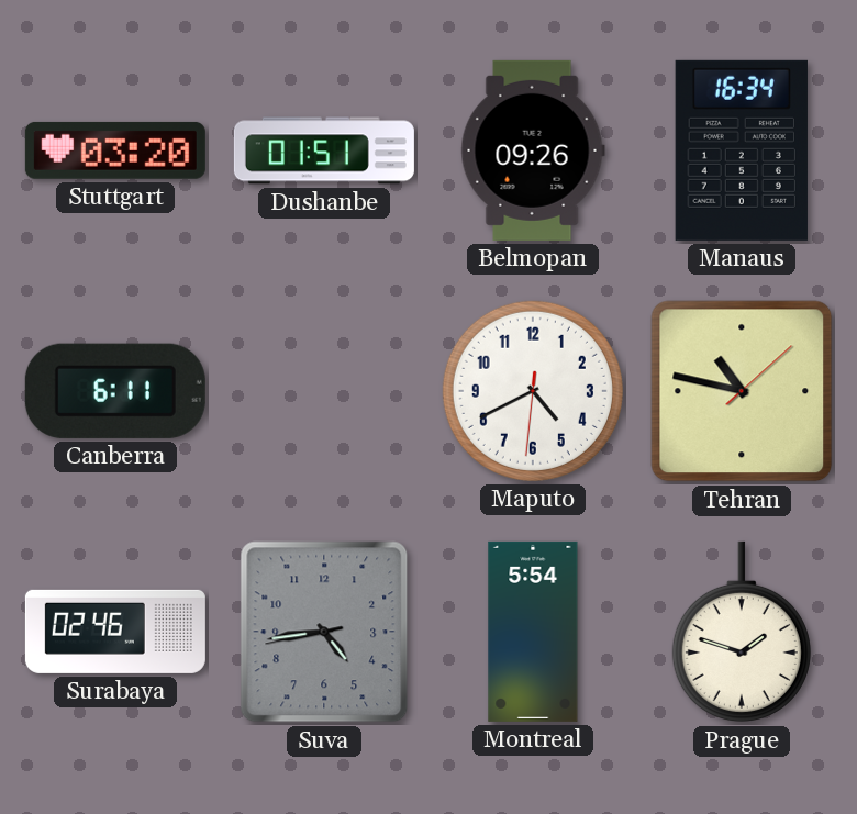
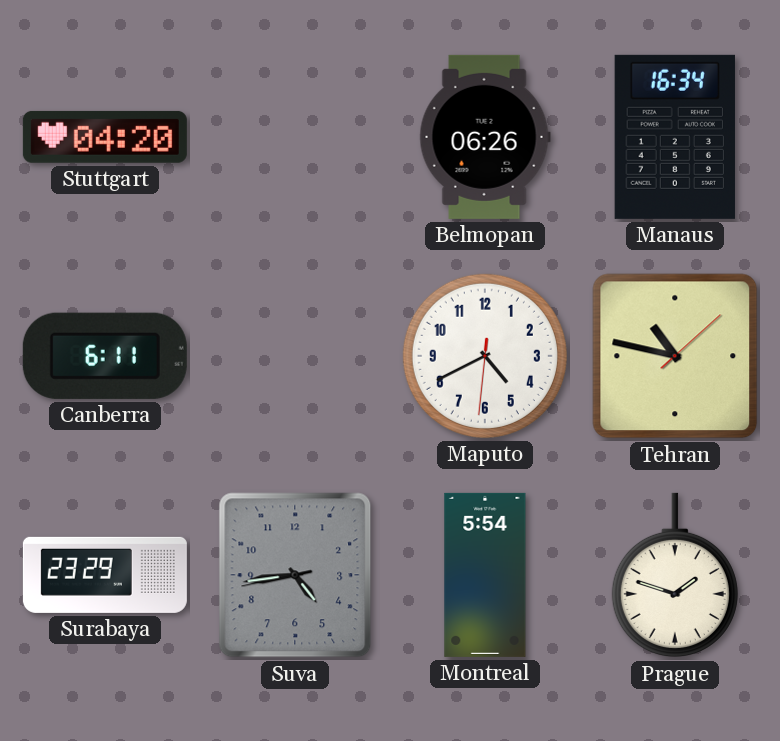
Stuttgart: 03:20 -> 04:20 (105, 137)
Dushanbe: 01:51 -> none (324, 150)
Belmopan: 09:26 -> 06:26 (485, 137)
Surabaya: 02:46 -> 23:29 (105, 575)
